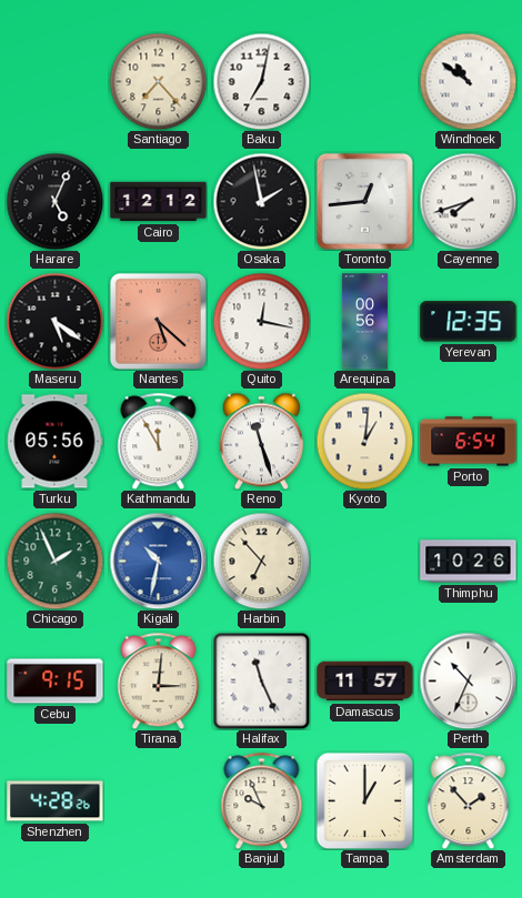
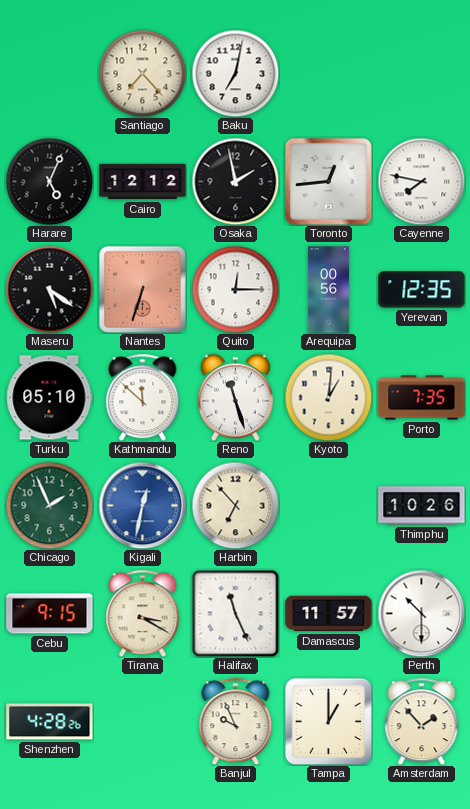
Windhoek: 10:51 -> none (468, 81)
Cayenne: 7:42 -> 7:47 (421, 181)
Nantes: 5:22 -> 6:33 (142, 289)
Quito: 12:17 -> 12:15 (235, 289)
Turku: 05:56 -> 05:10 (50, 398)
Kathmandu: 11:55 -> 11:52 (143, 397)
Porto: 6:54 -> 7:35 (422, 398)
Kigali: 10:32 -> 12:32 (142, 505)
Tirana: 3:01 -> 3:20 (143, 613)
Perth: 10:34 -> 10:30 (421, 613)
